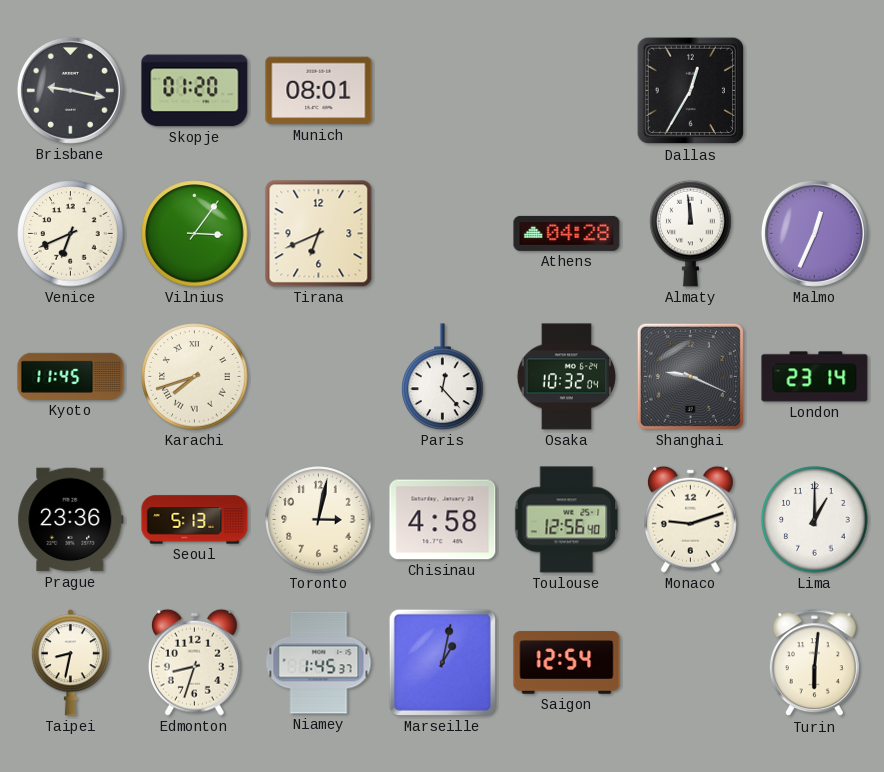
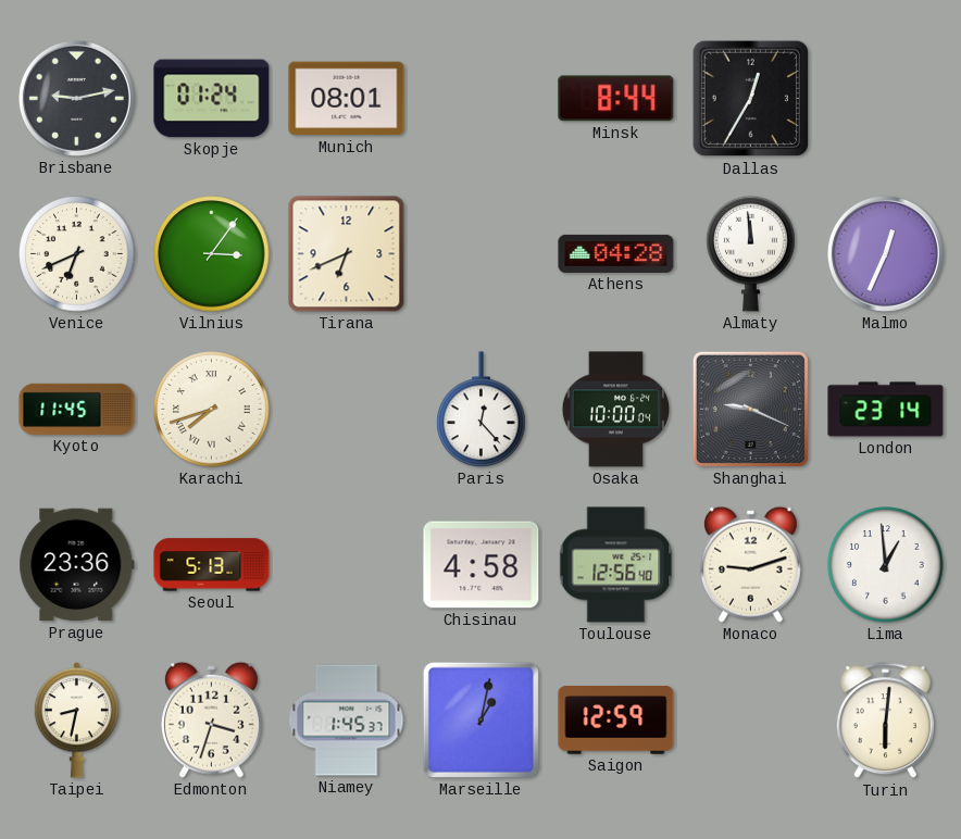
Brisbane: 9:17 -> 9:13 (76, 98)
Skopje: 01:20 -> 01:24 (212, 99)
Minsk: none -> 8:44 (616, 99)
Osaka: 10:32 -> 10:00 (615, 410)
Toronto: 3:02 -> none (319, 520)
Lima: 1:00 -> 12:59 (886, 565)
Edmonton: 8:33 -> 3:33 (211, 719)
Saigon: 12:54 -> 12:59 (616, 721)
